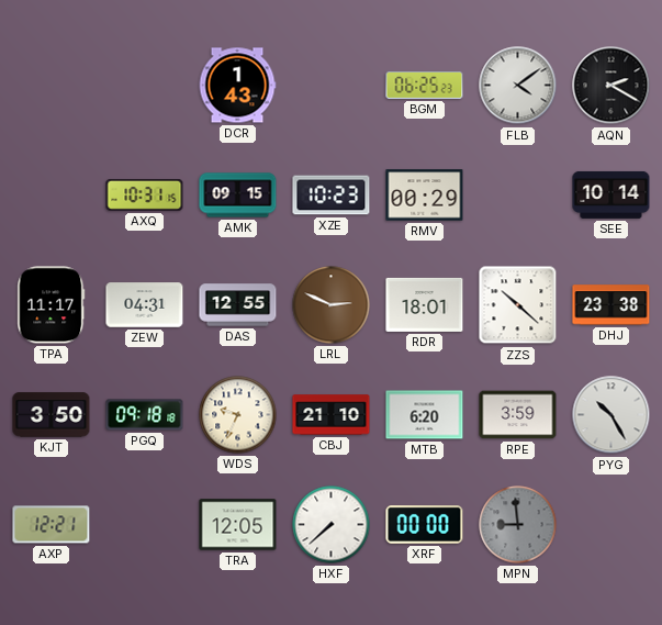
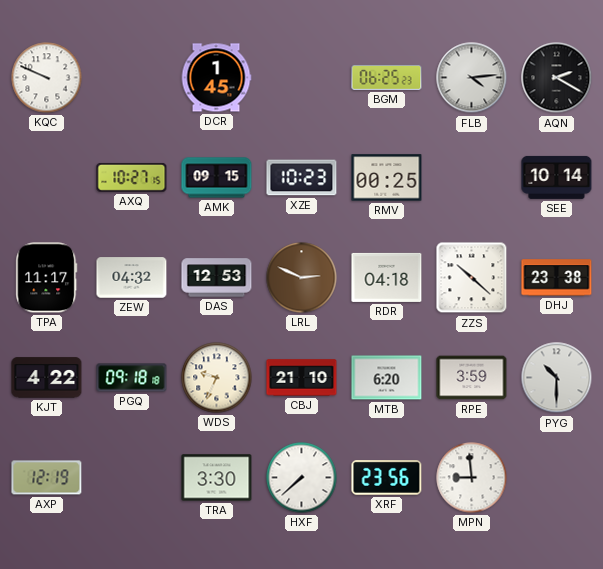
KQC: none -> 9:49 (47, 78)
DCR: 1:43 -> 1:45 (216, 78)
FLB: 4:09 -> 4:14 (472, 78)
AXQ: 10:31 -> 10:27 (132, 177)
RMV: 00:29 -> 00:25 (387, 178)
ZEW: 04:31 -> 04:32 (132, 278)
DAS: 12:55 -> 12:53 (217, 278)
RDR: 18:01 -> 04:18 (387, 277)
KJT: 3:50 -> 4:22 (47, 378)
PYG: 10:25 -> 10:30 (557, 378)
AXP: 12:21 -> 12:19 (47, 478)
TRA: 12:05 -> 3:30 (217, 478)
XRF: 00:00 -> 23:56 (387, 478)
MPN dial: grey -> white (472, 478)
